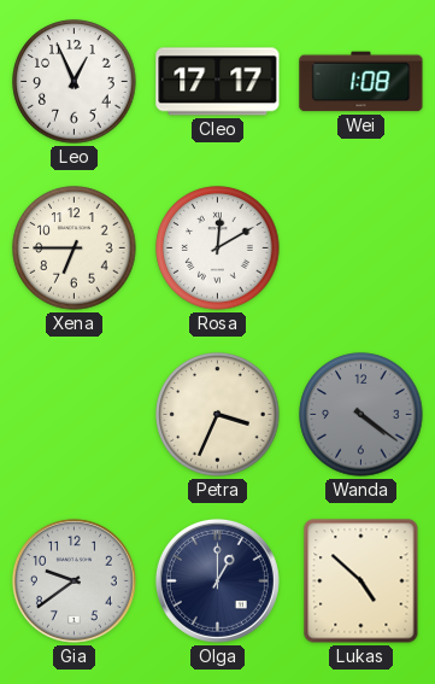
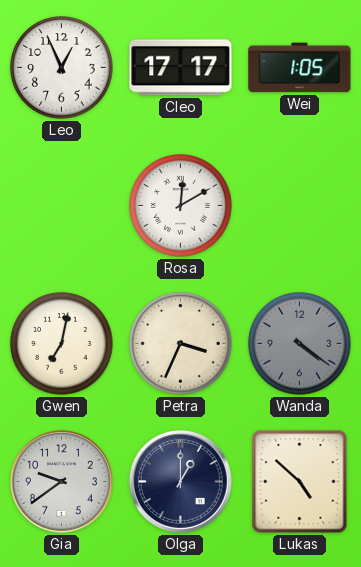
Wei: 1:08 -> 1:05 (300, 68)
Xena: 6:45 -> none (75, 249)
Gwen: none -> 7:02 (62, 344)
